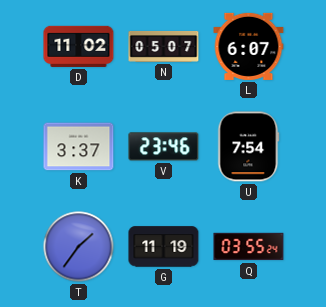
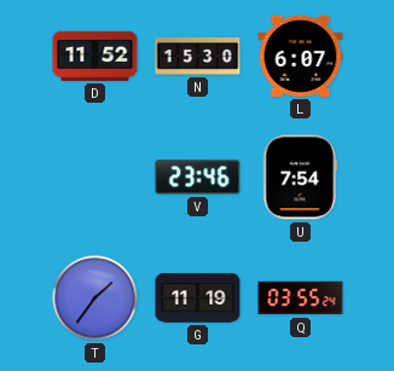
D: 11:02 -> 11:52 (95, 56)
N: 05:07 -> 15:30 (198, 56)
K: 3:37 -> none (79, 147)
